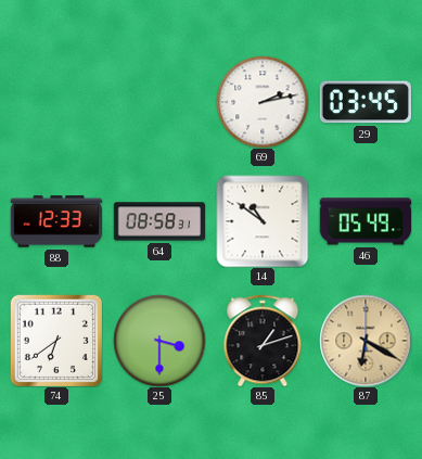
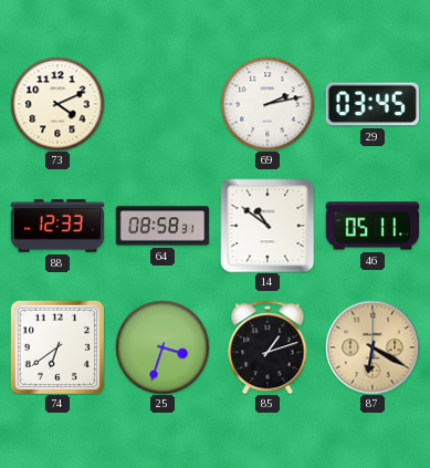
73: none -> 4:11 (57, 104)
46: 05:49 -> 05:11 (371, 226)
25: 3:30 -> 3:33 (162, 347)
